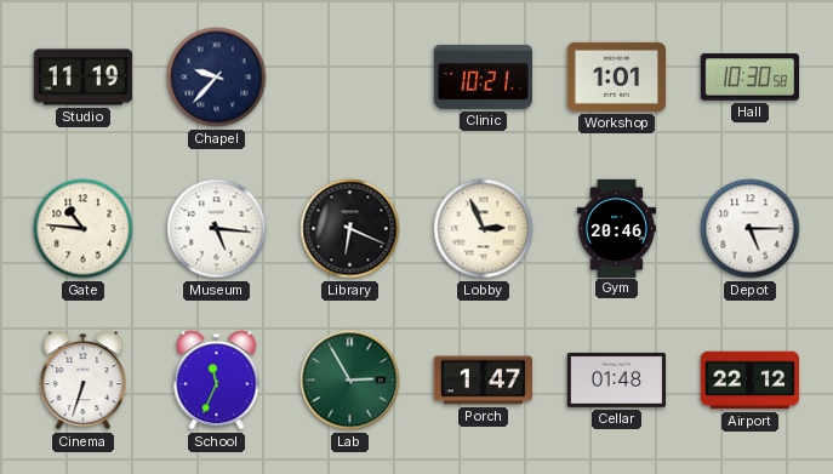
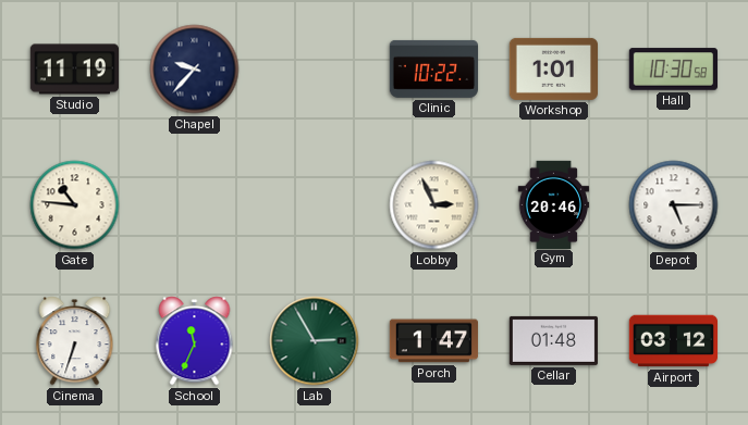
Clinic: 10:21 -> 10:22 (433, 68)
Museum: 5:16 -> none (217, 229)
Library: 6:19 -> none (350, 229)
Airport: 22:12 -> 03:12 (673, 341)
